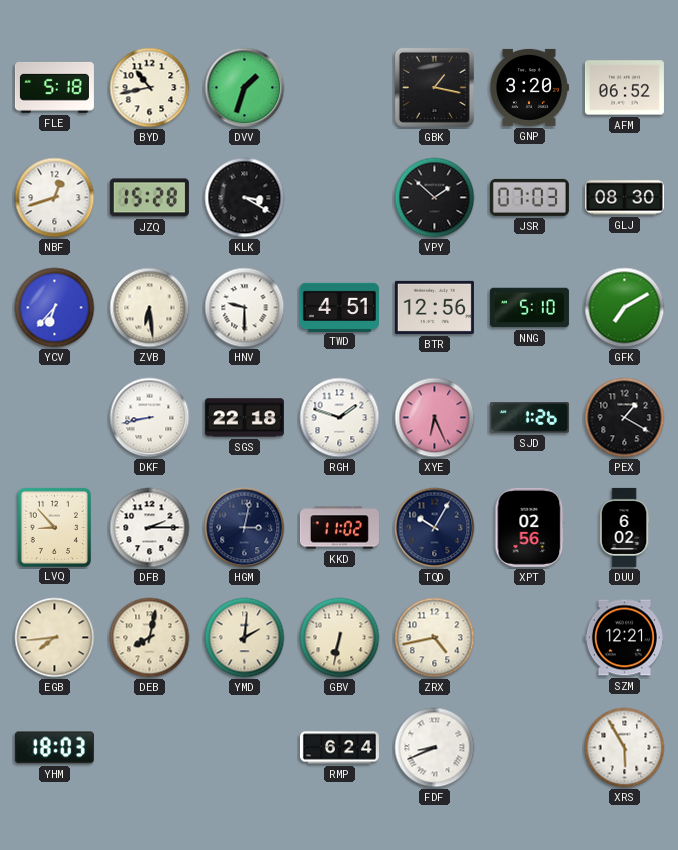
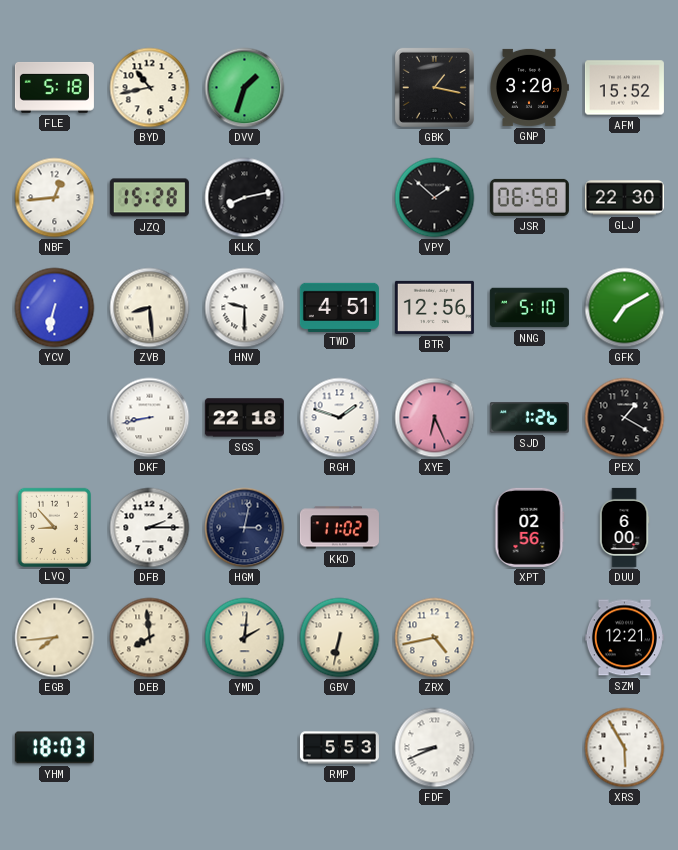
AFM: 06:52 -> 15:52 (624, 88)
NBF: 12:42 -> 12:44 (55, 198)
KLK: 3:20 -> 8:13 (245, 198)
JSR: 07:03 -> 06:58 (529, 197)
GLJ: 08:30 -> 22:30 (624, 198)
YCV: 6:37 -> 6:32 (55, 308)
ZVB: 6:29 -> 8:29 (150, 308)
TQD: 10:05 -> none (435, 528)
DUU: 6:02 -> 6:00 (624, 527)
DEB: 8:02 -> 7:59 (150, 638)
RMP: 6:24 -> 5:53 (339, 748)
